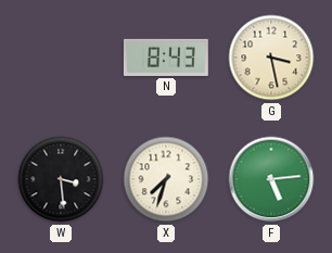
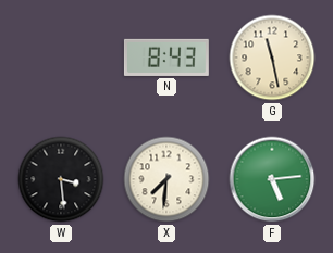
G: 3:28 -> 11:28 (272, 58)
X: 7:33 -> 7:31 (166, 179)
